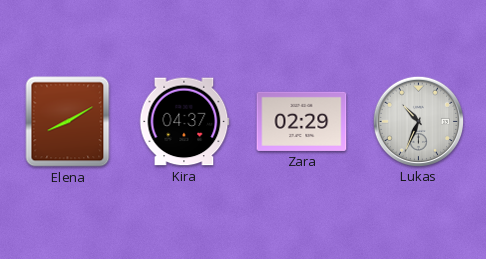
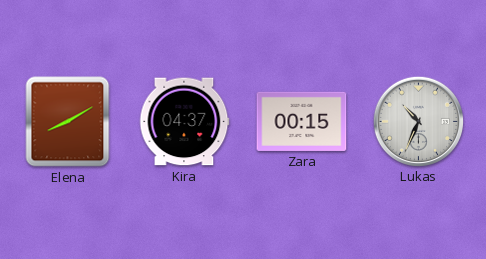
Zara: 02:29 -> 00:15 (302, 121)
